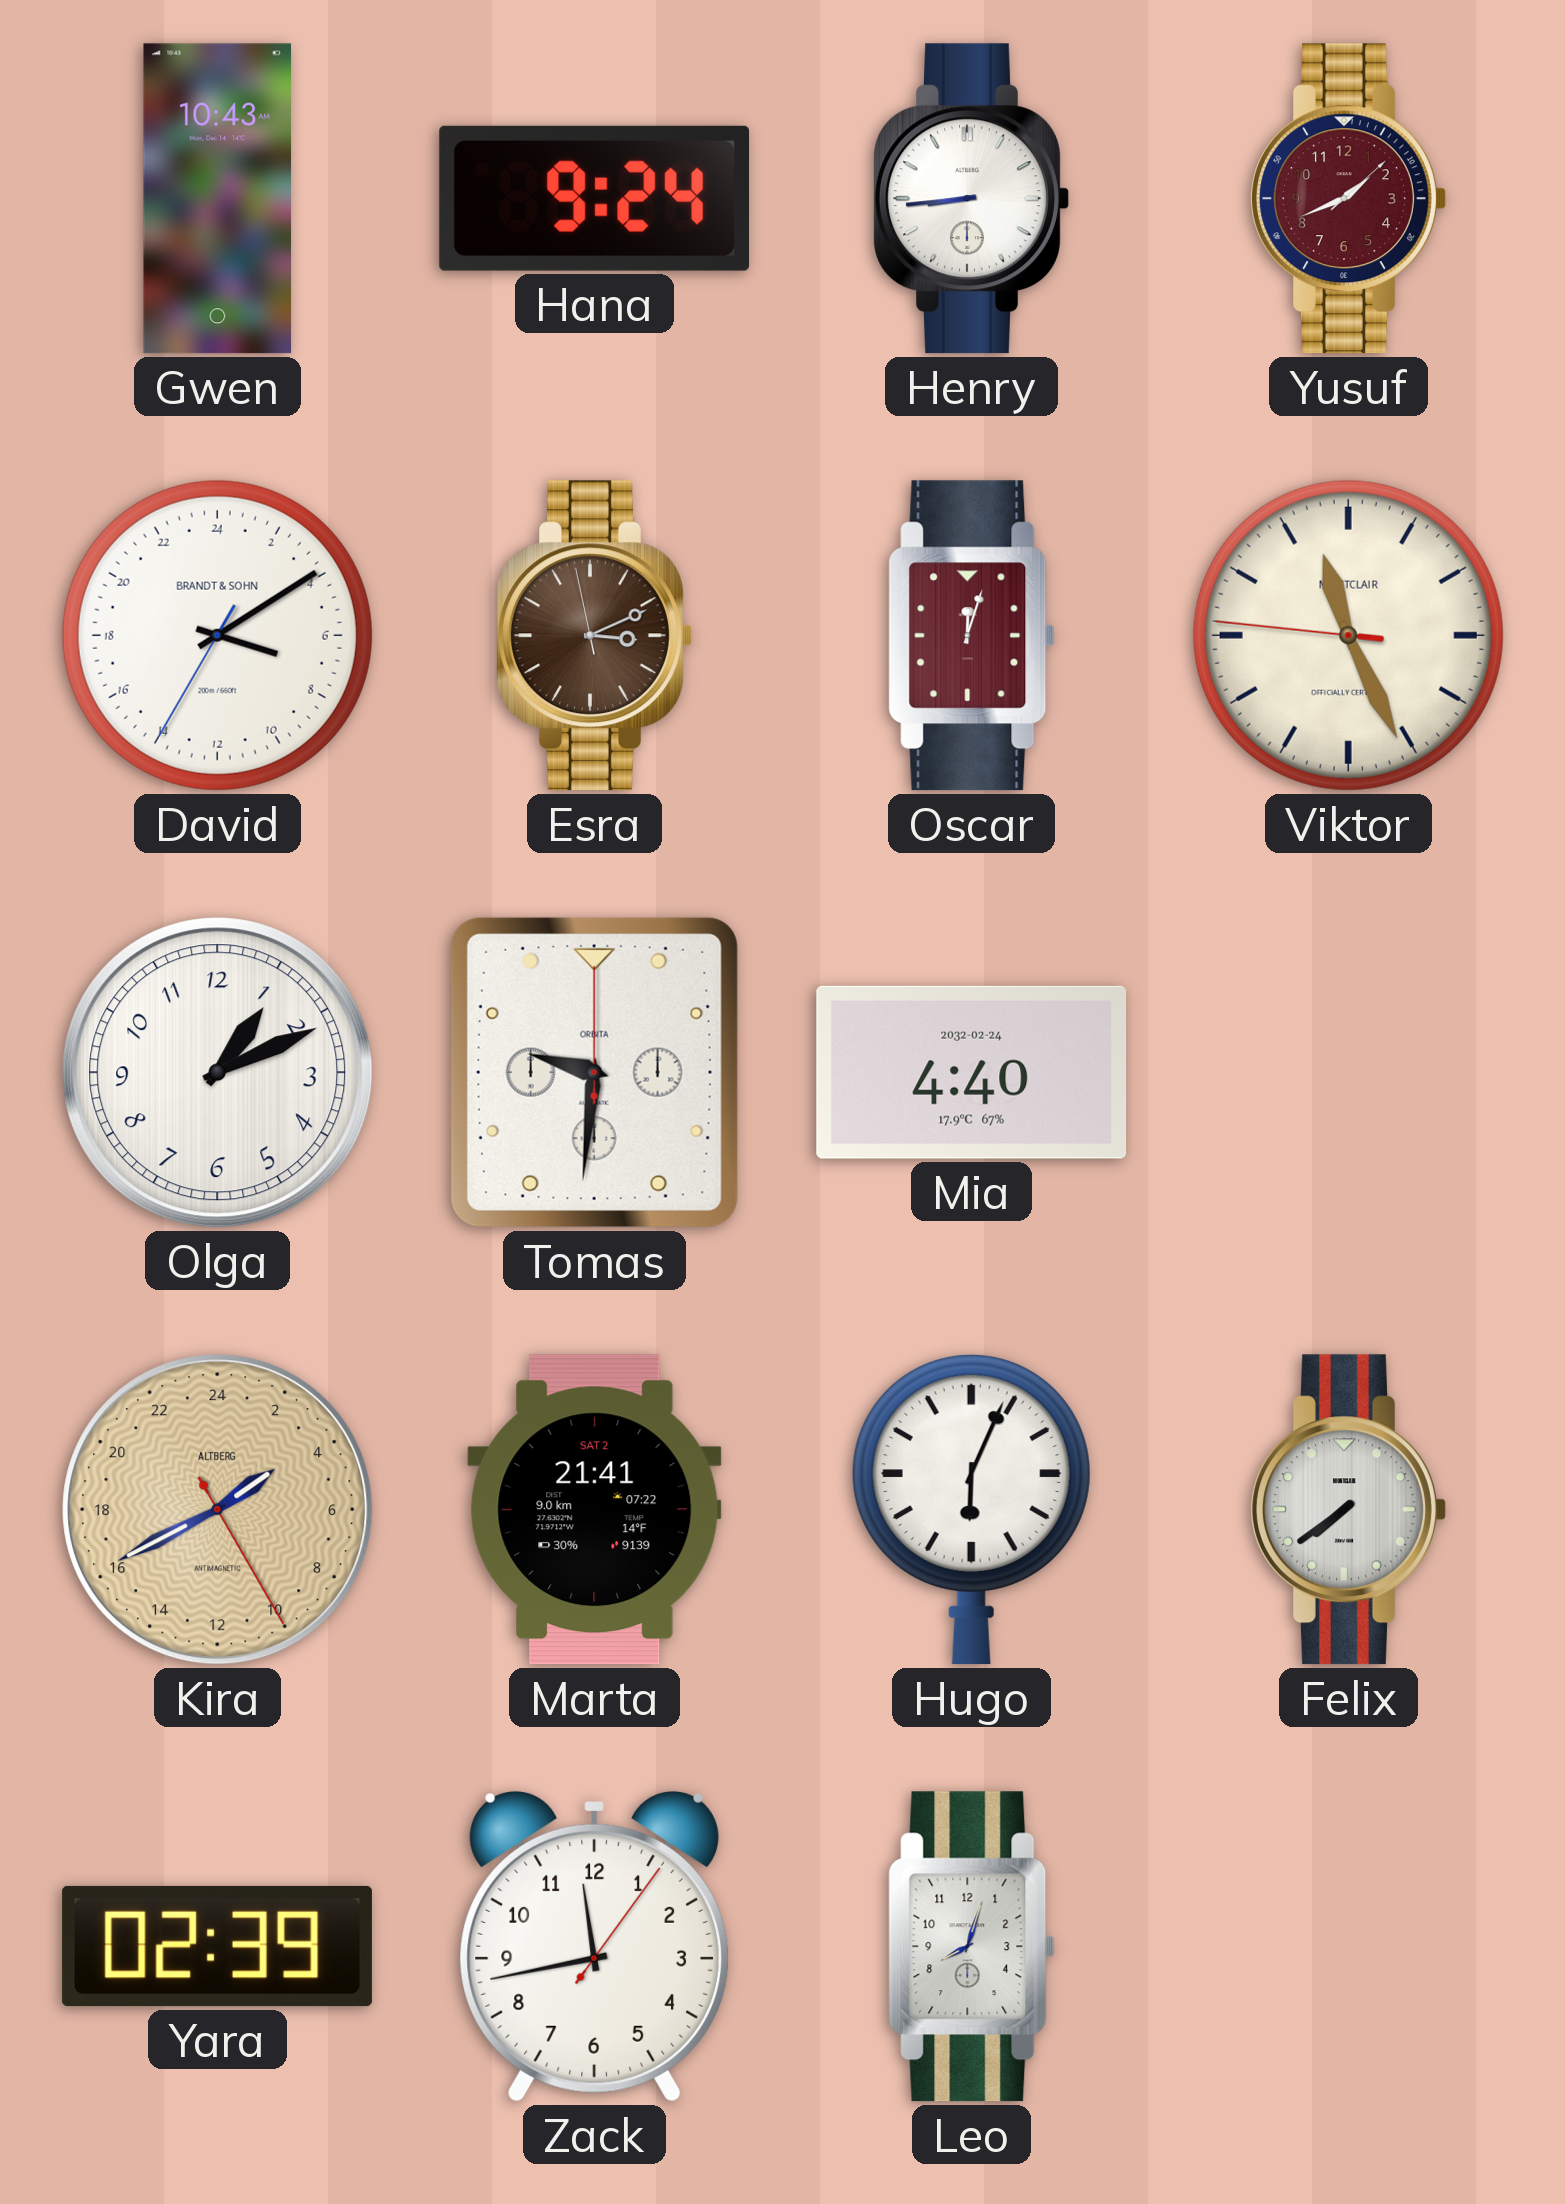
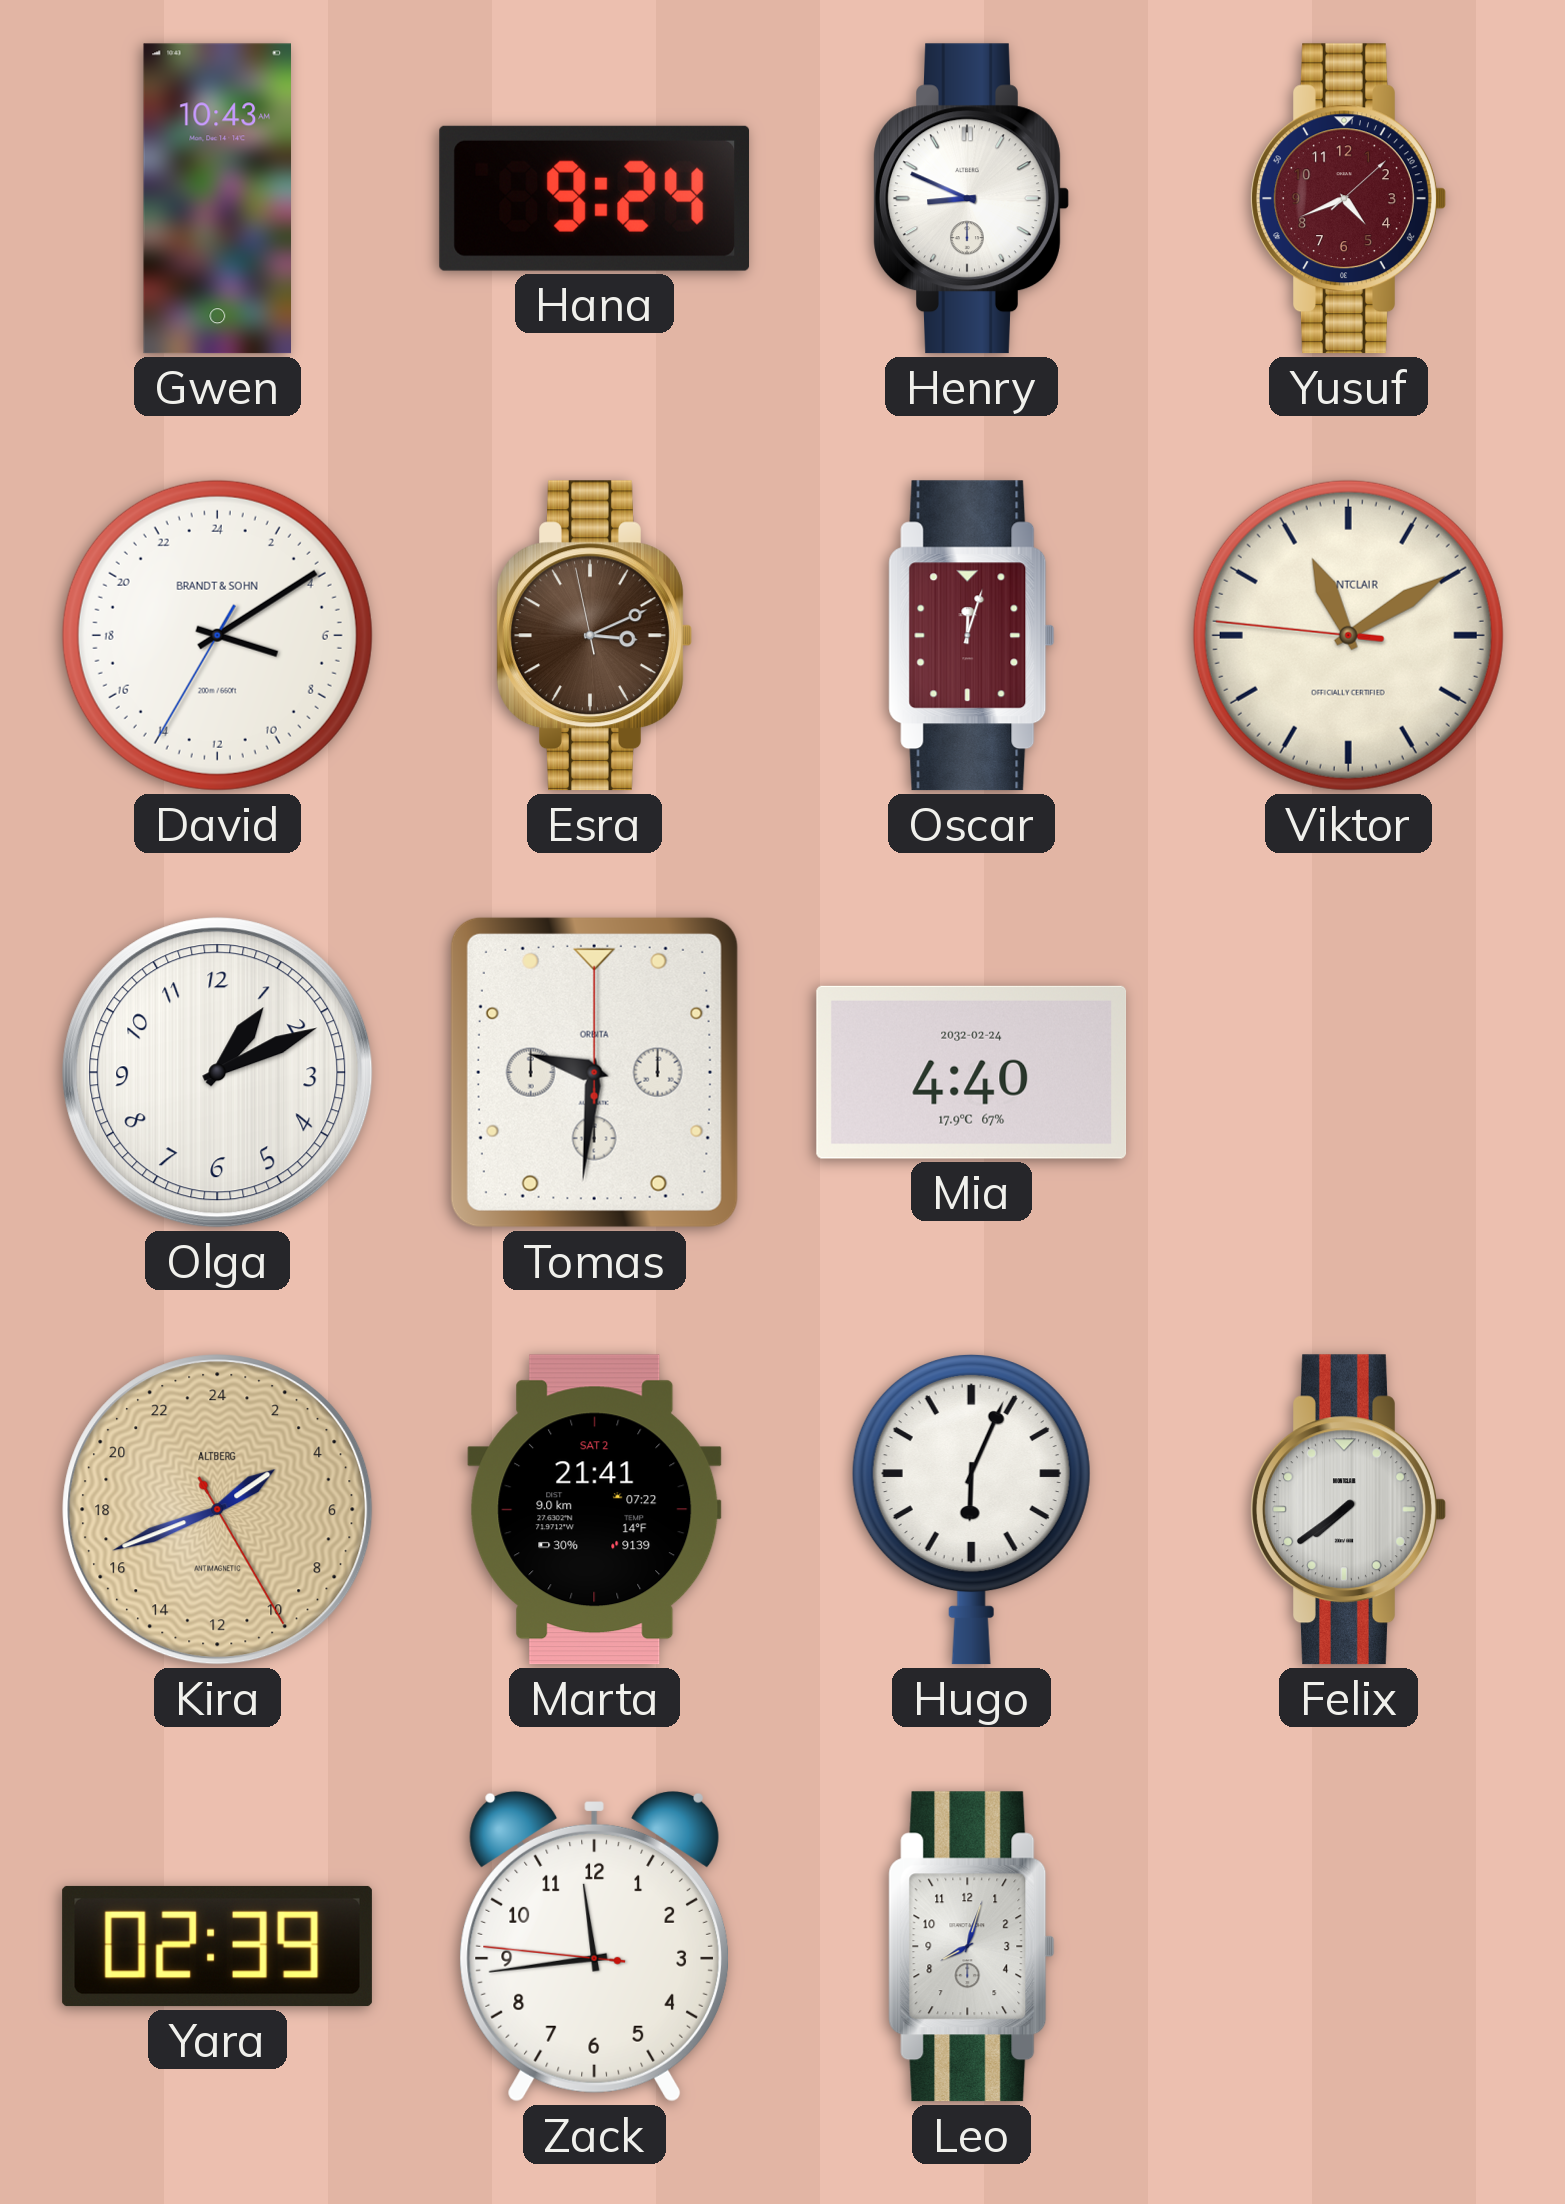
Henry: 8:44 -> 8:49 (971, 199)
Yusuf: 1:41 -> 4:41 (1348, 199)
Viktor: 11:25 -> 11:09 (1348, 635)
Kira: 3:40 -> 3:41 (218, 1510)
Zack: 11:43:06 -> 11:43:46 (594, 1946)
